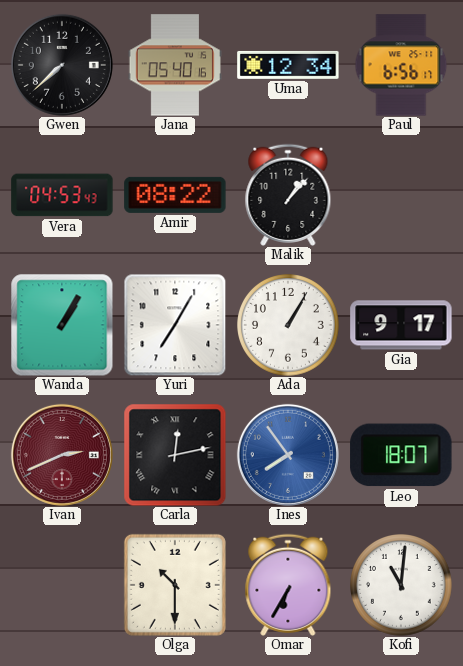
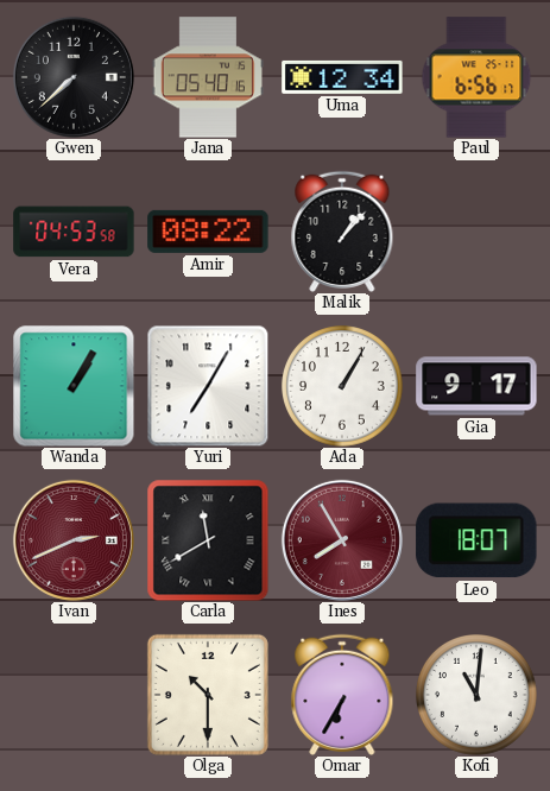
Vera: 04:53:43 -> 04:53:58 (74, 232)
Carla: 12:13 -> 11:40 (208, 540)
Ines: 7:54 -> 7:55 (342, 540)
Ines dial: blue -> burgundy (342, 540)
